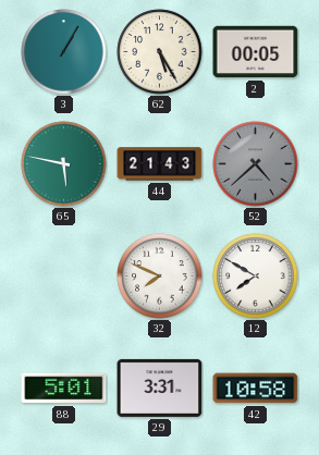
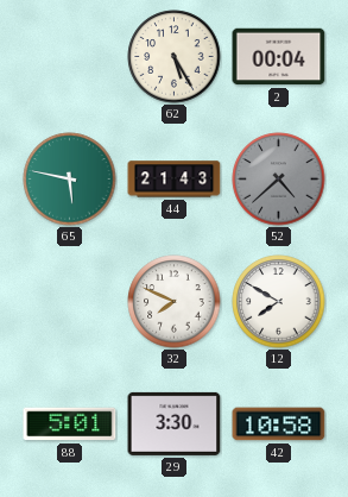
3: 1:05 -> none (64, 52)
2: 00:05 -> 00:04 (279, 57)
29: 3:31 -> 3:30 (175, 423)
